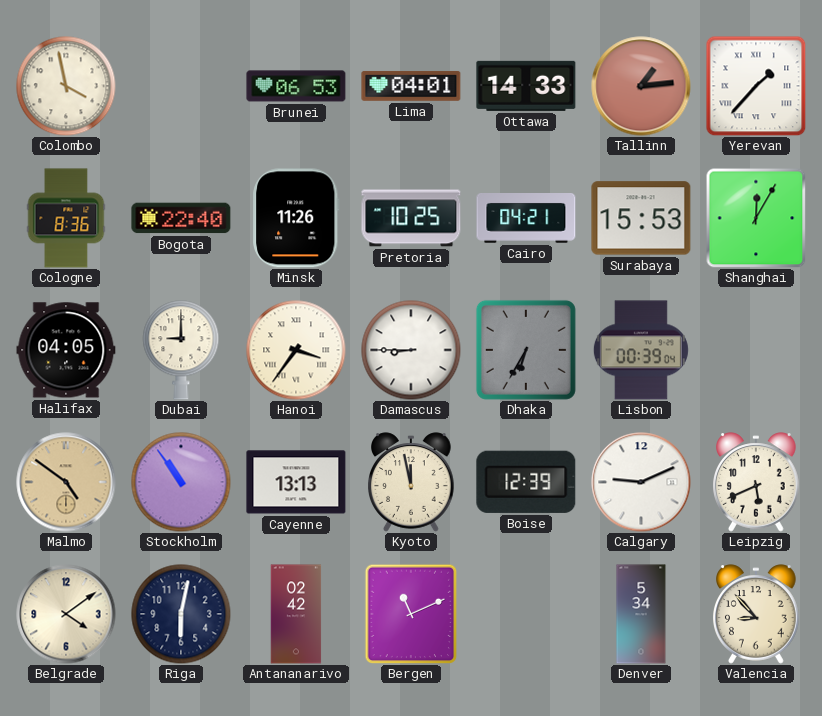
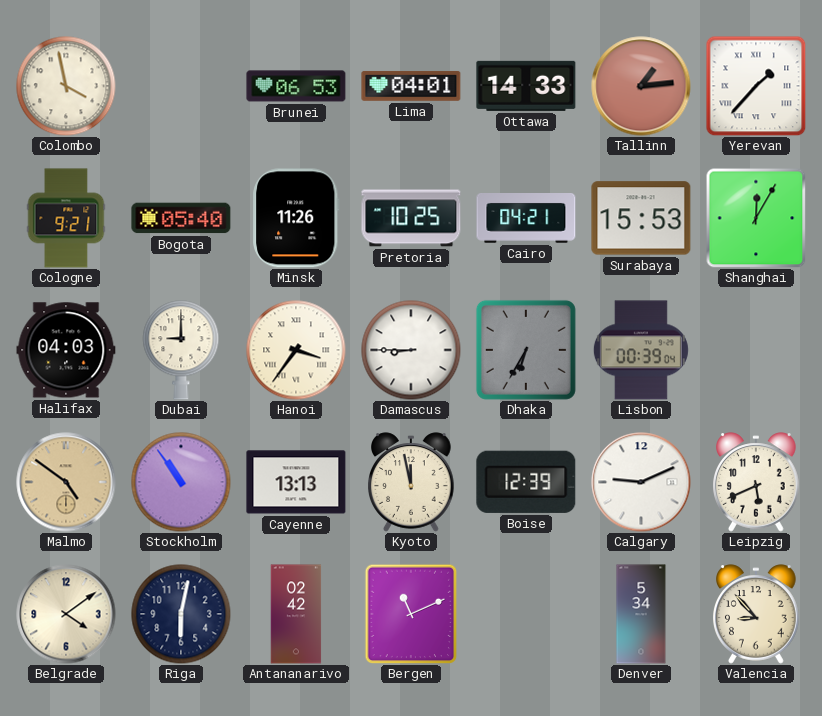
Cologne: 8:36 -> 9:21 (66, 218)
Bogota: 22:40 -> 05:40 (181, 218)
Halifax: 04:05 -> 04:03 (66, 350)
